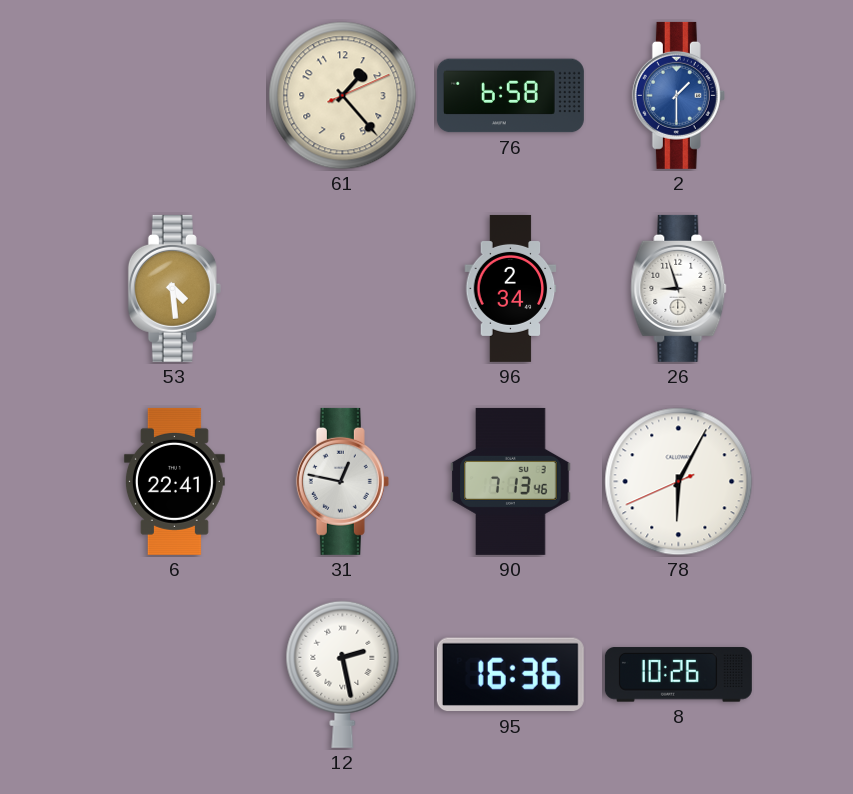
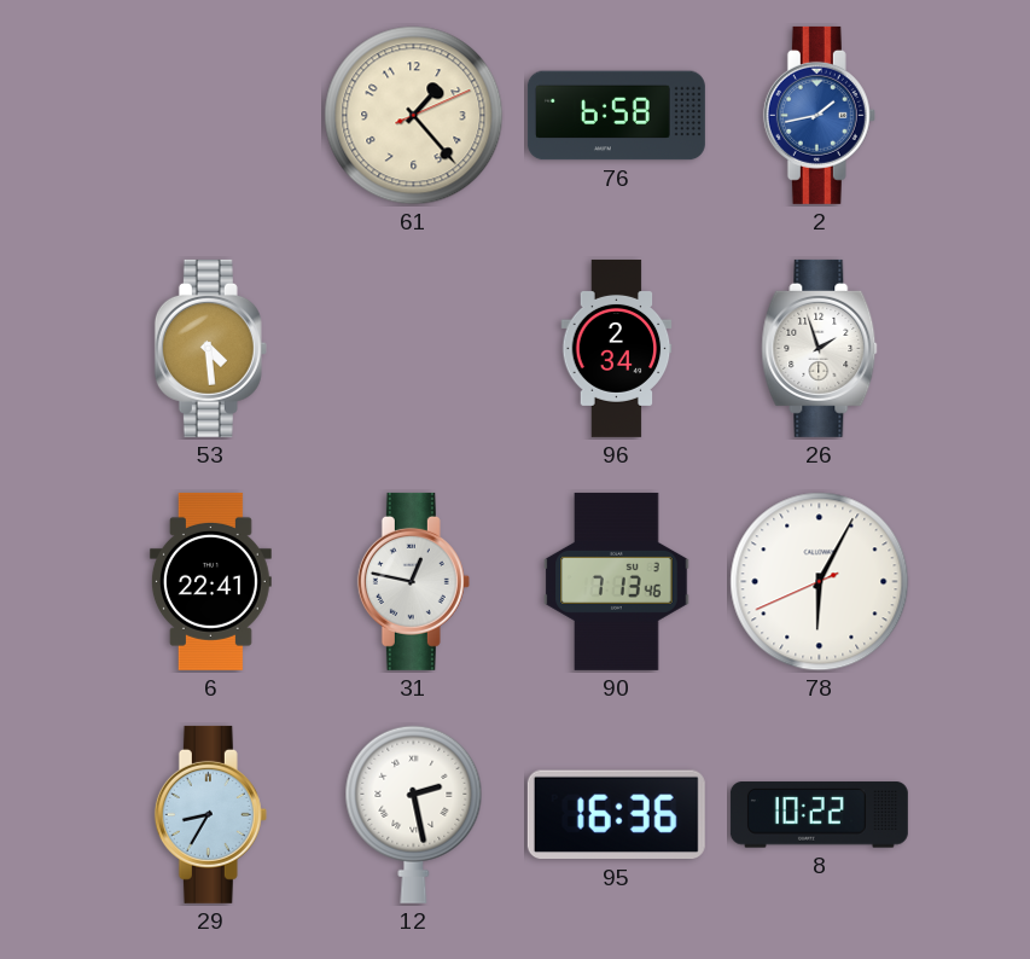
2: 1:30 -> 1:43 (819, 115)
26: 8:57 -> 1:57 (820, 348)
29: none -> 8:35 (210, 814)
8: 10:26 -> 10:22 (819, 815)
